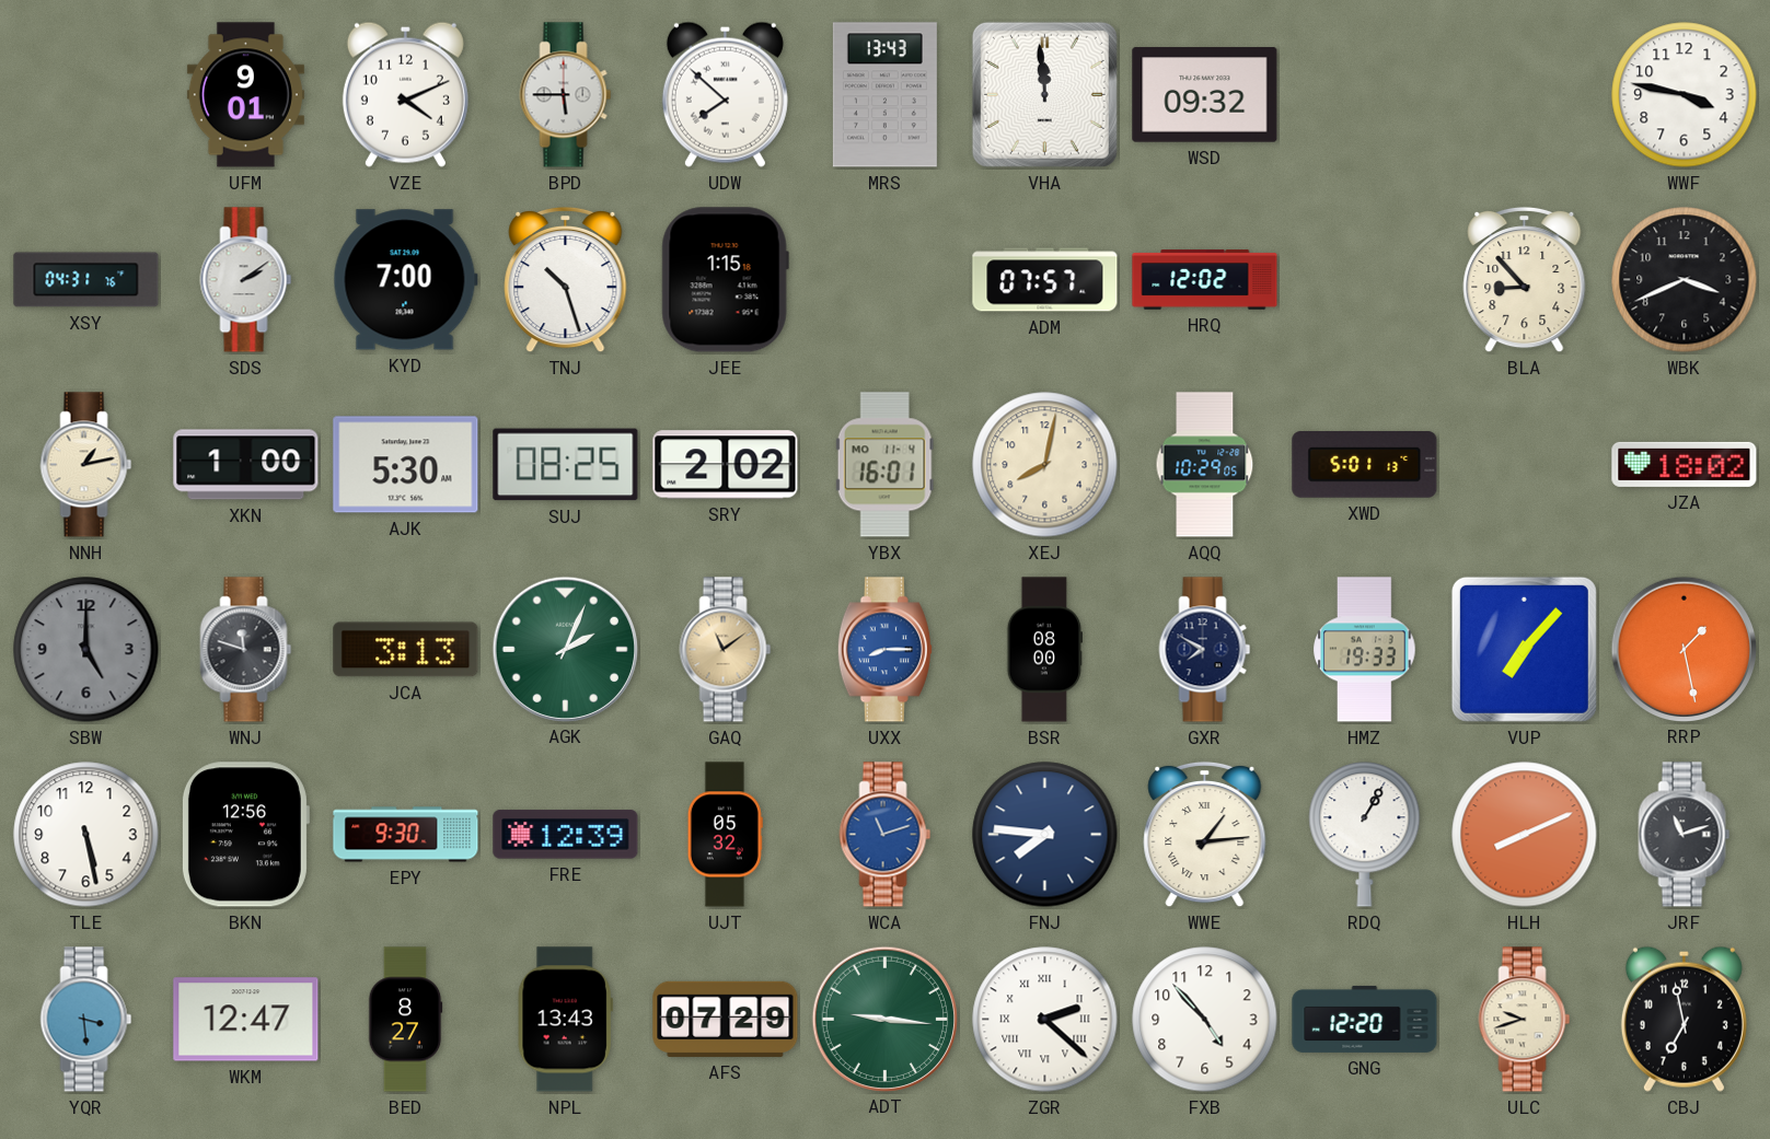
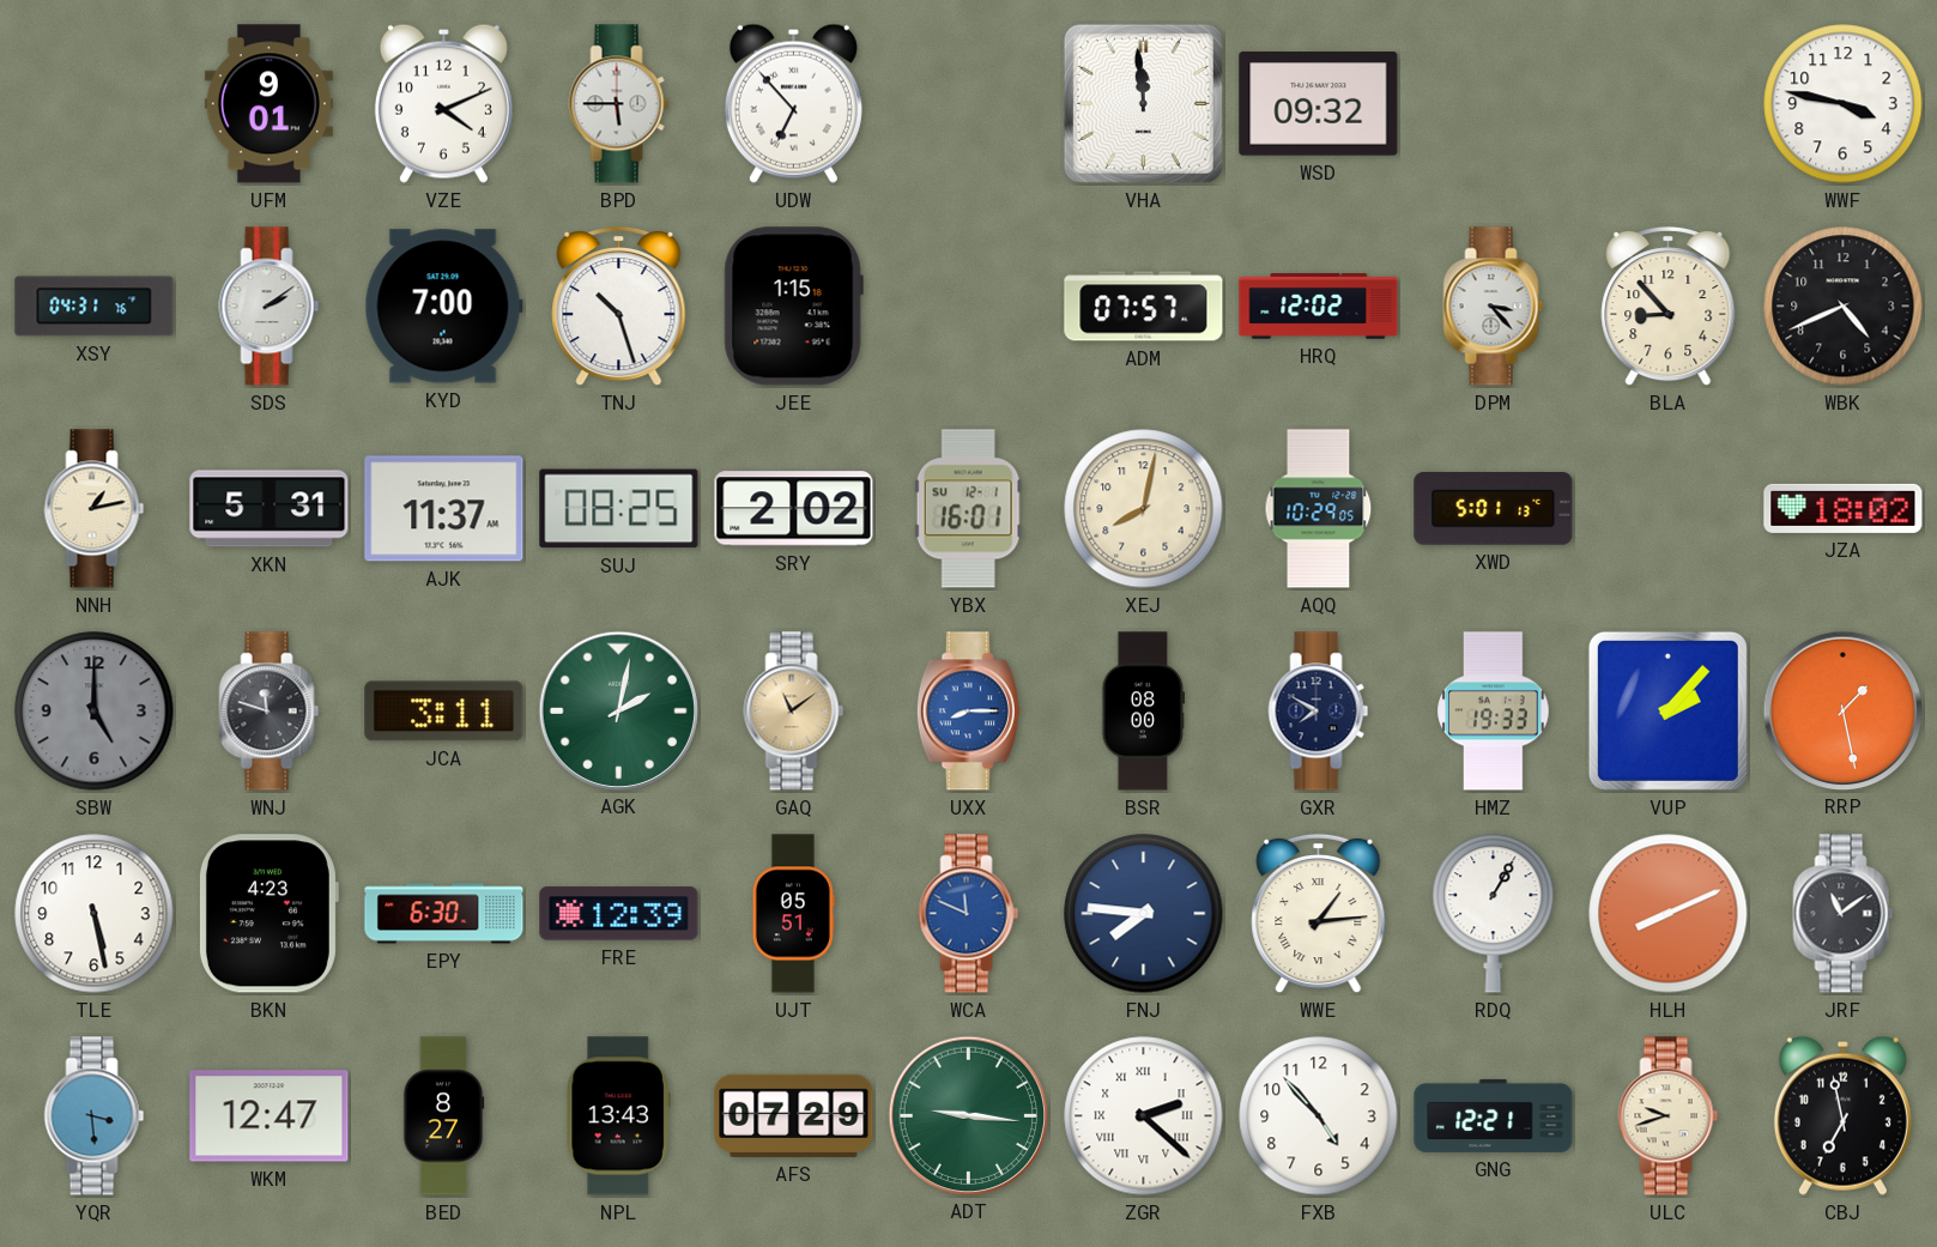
UDW: 7:52 -> 6:53 (793, 103)
MRS: 13:43 -> none (884, 95)
DPM: none -> 3:23 (1494, 307)
WBK: 3:41 -> 4:41 (1844, 307)
XKN: 1:00 -> 5:31 (270, 509)
AJK: 5:30 -> 11:37 (444, 509)
YBX date: MO 11-4 -> SU 12-1 (968, 509)
JCA: 3:13 -> 3:11 (444, 712)
AGK: 2:04 -> 2:02 (618, 710)
VUP: 7:07 -> 2:07 (1667, 710)
BKN: 12:56 -> 4:23 (268, 914)
EPY: 9:30 -> 6:30 (444, 914)
UJT: 05:32 -> 05:51 (793, 914)
WCA: 11:12 -> 11:49 (969, 914)
JRF: 11:12 -> 11:09 (1844, 914)
GNG: 12:20 -> 12:21 (1494, 1115)
